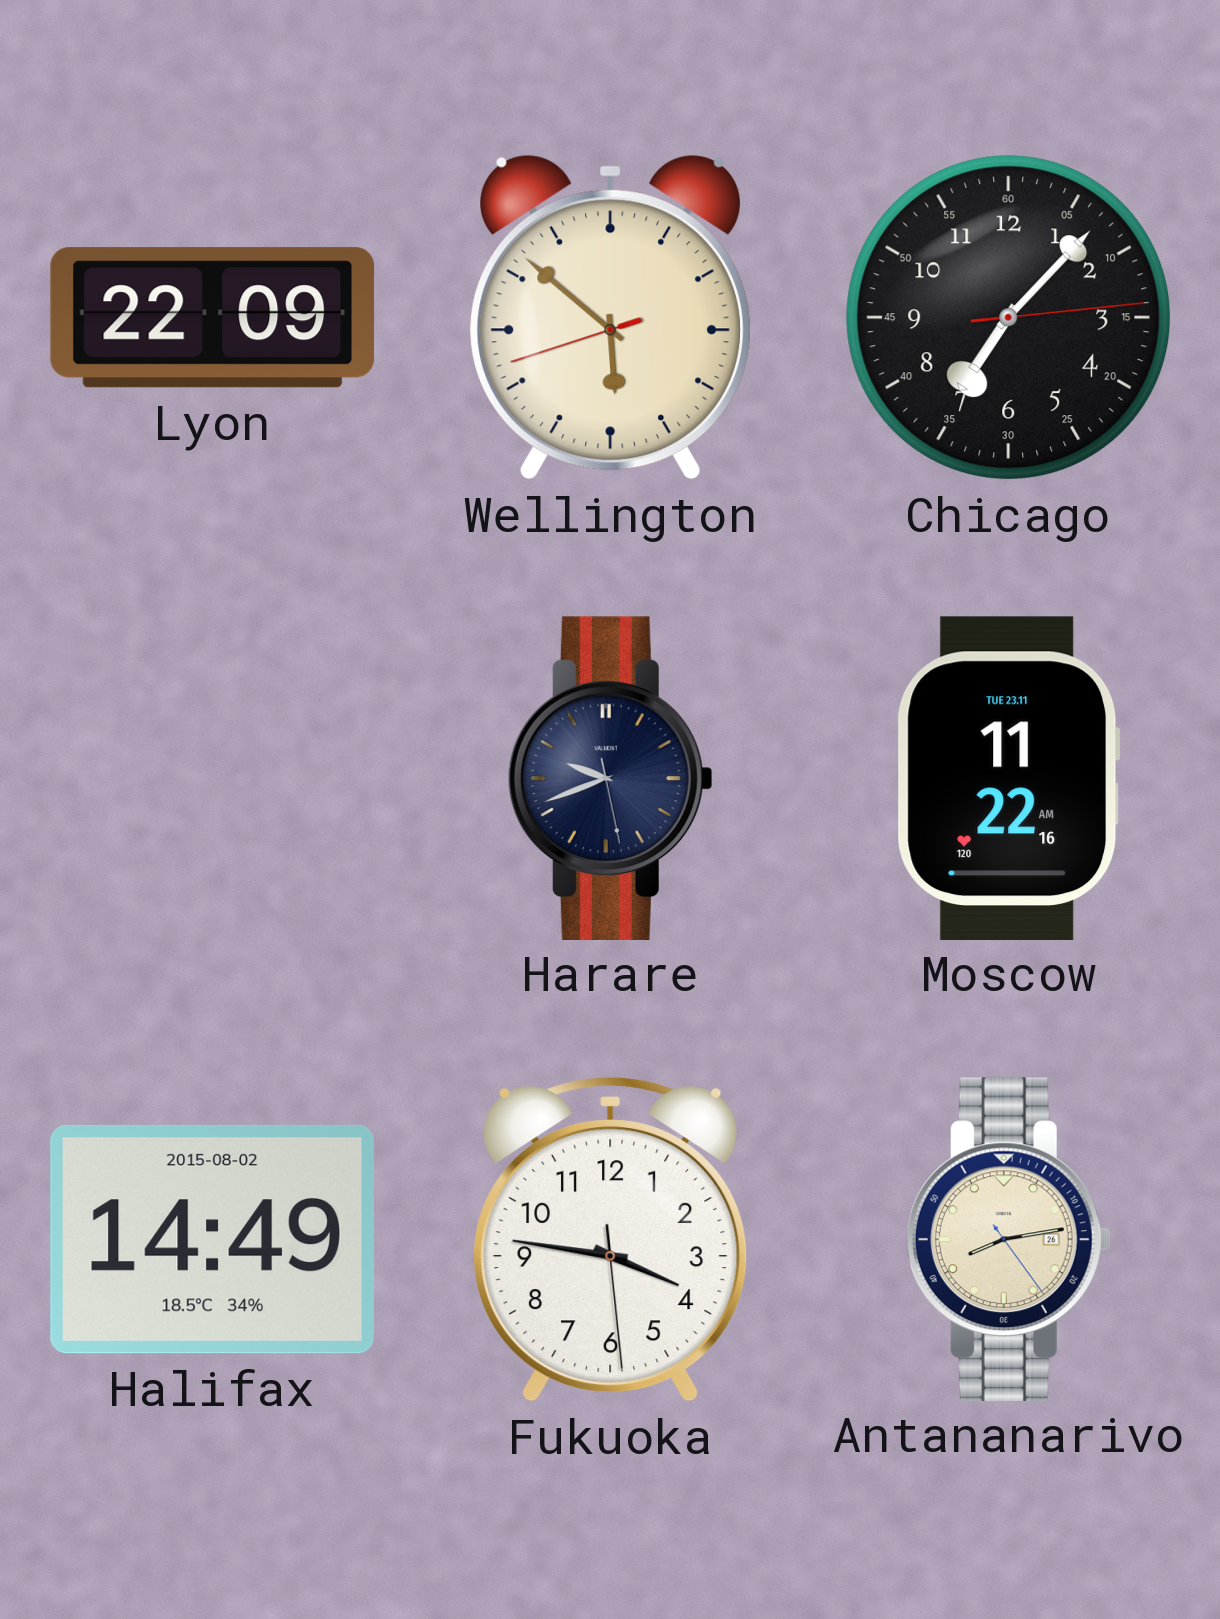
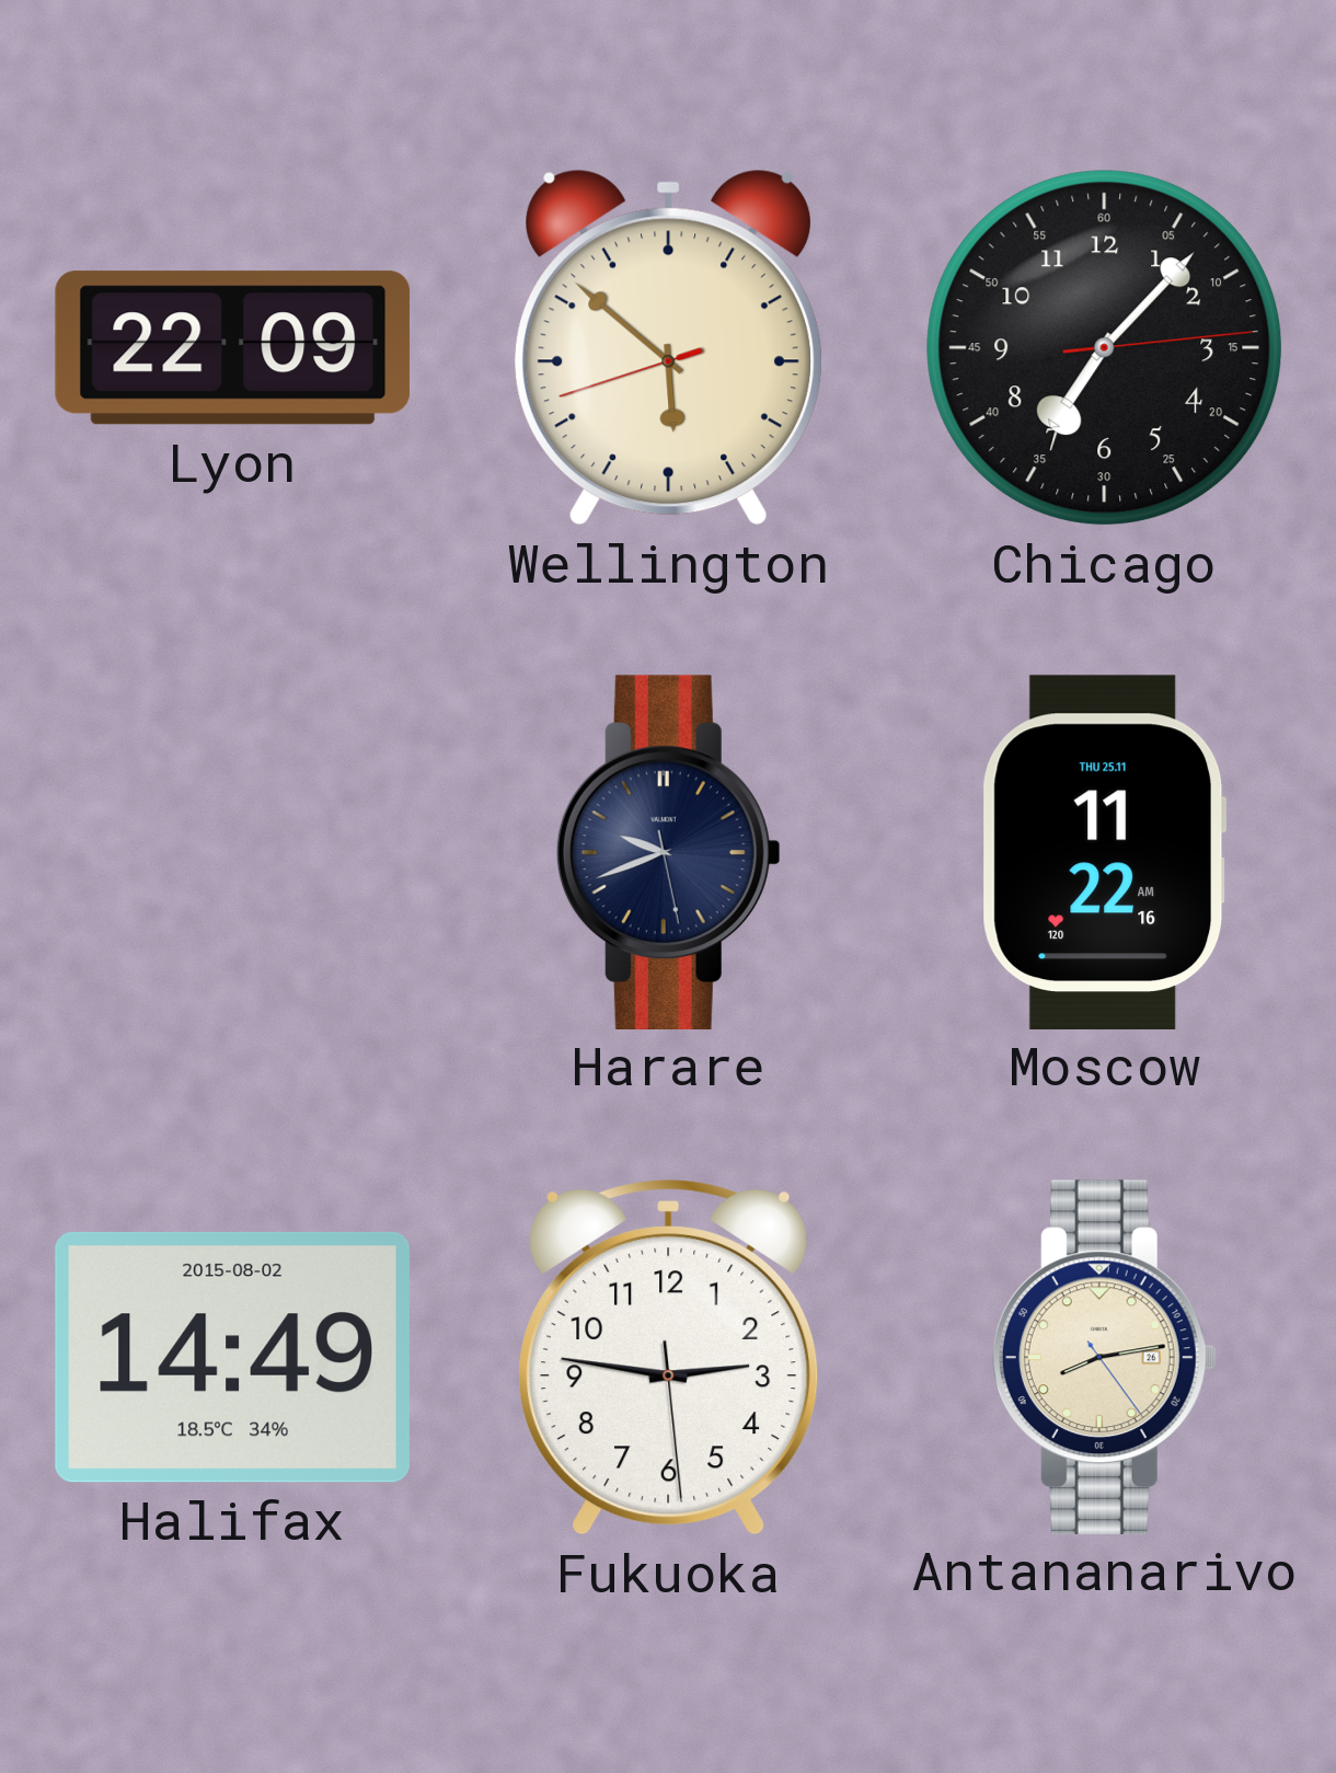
Moscow date: TUE 23.11 -> THU 25.11 (1105, 852)
Fukuoka: 3:46 -> 2:46 (669, 1357)
